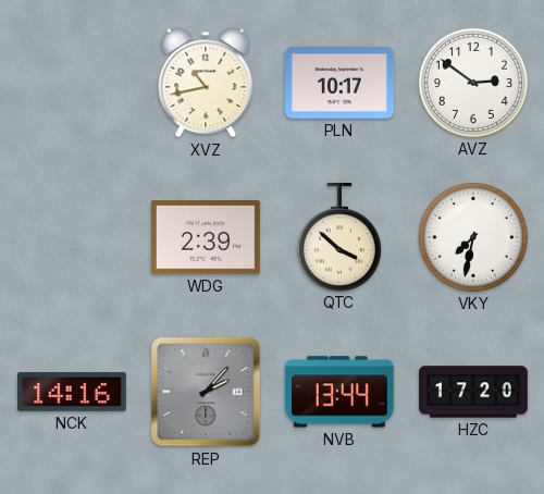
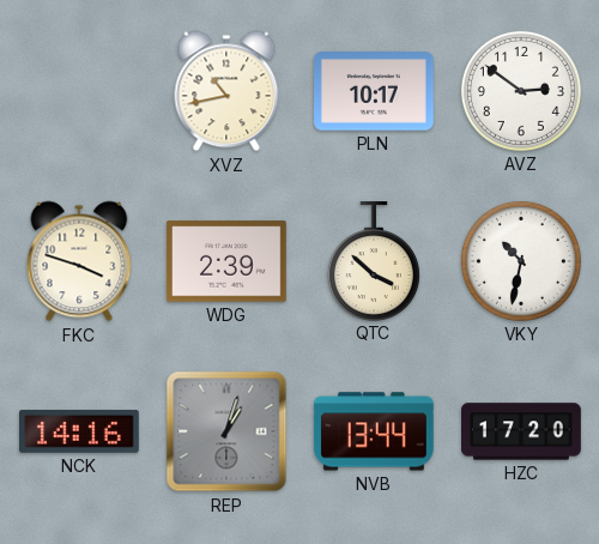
FKC: none -> 3:48 (79, 261)
VKY: 7:32 -> 10:32 (521, 261)
REP: 2:07 -> 1:03 (226, 431)
